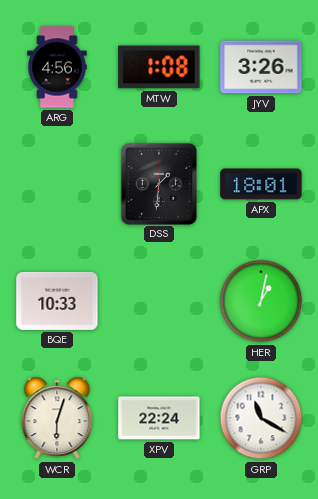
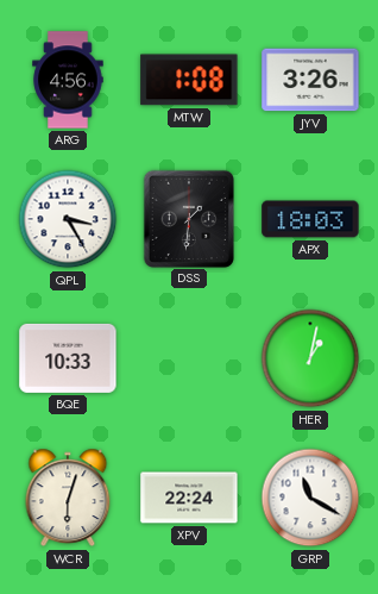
QPL: none -> 3:25 (68, 219)
APX: 18:01 -> 18:03 (310, 219)
